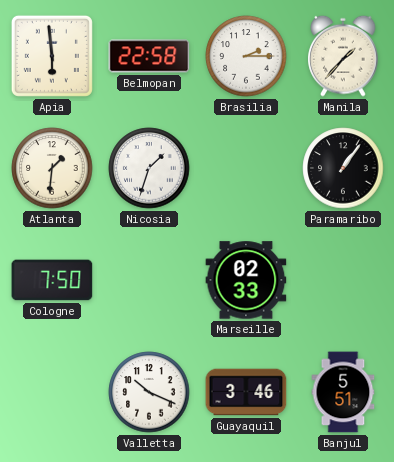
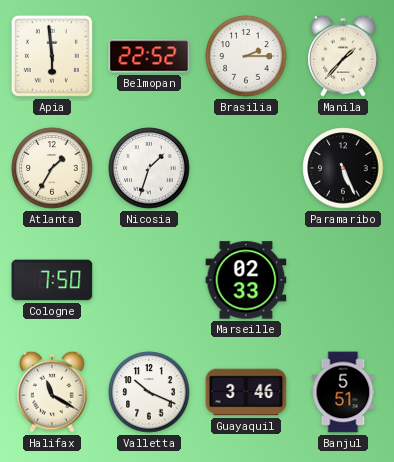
Belmopan: 22:58 -> 22:52 (149, 56)
Atlanta: 1:31 -> 1:35 (52, 168)
Paramaribo: 1:06 -> 5:26 (343, 168)
Halifax: none -> 11:20 (52, 392)
